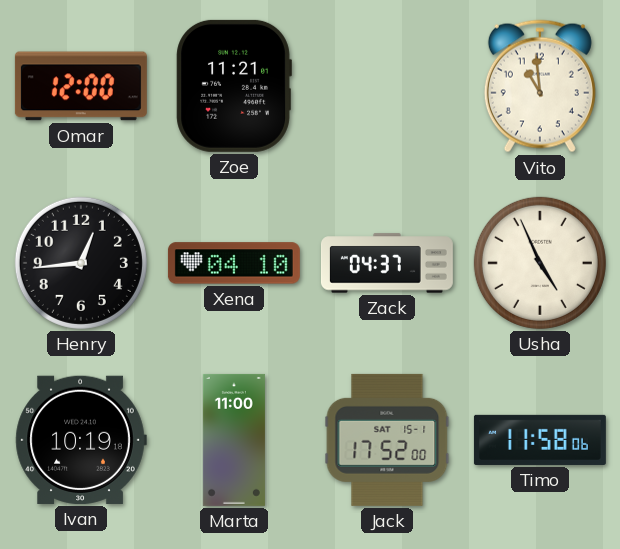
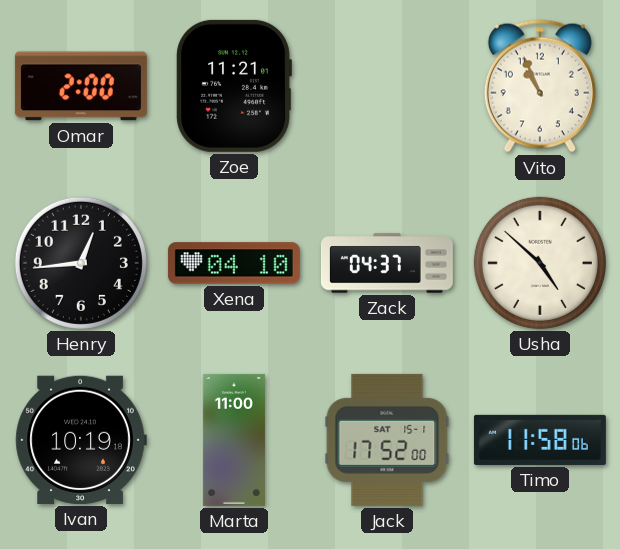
Omar: 12:00 -> 2:00 (81, 86)
Vito: 10:59 -> 10:56 (540, 86)
Usha: 4:56 -> 4:52 (540, 263)
